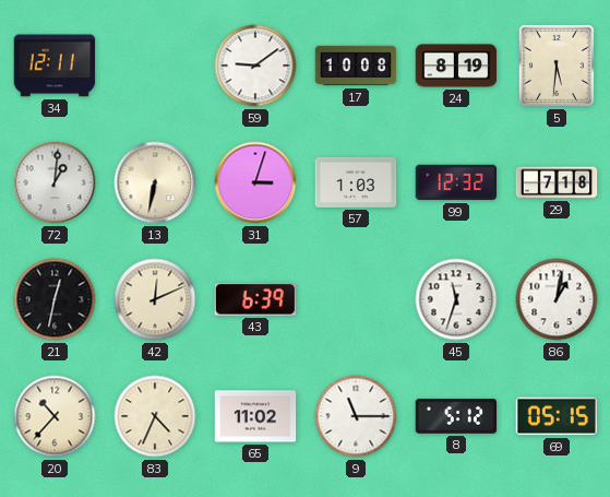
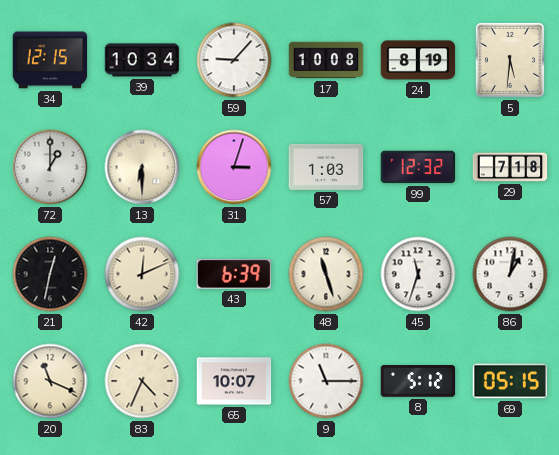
34: 12:11 -> 12:15 (50, 60)
39: none -> 10:34 (142, 60)
59: 9:09 -> 9:07 (234, 60)
72: 1:01 -> 1:00 (50, 167)
13: 6:32 -> 6:30 (142, 167)
48: none -> 11:27 (326, 274)
20: 10:37 -> 11:19 (50, 381)
65: 11:02 -> 10:07 (234, 381)
